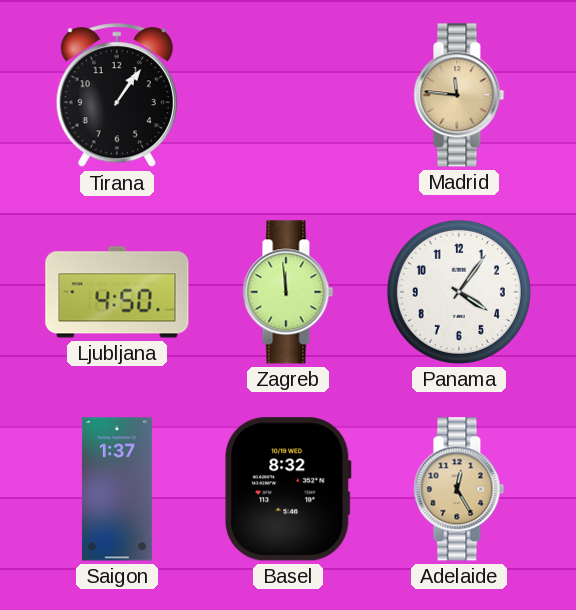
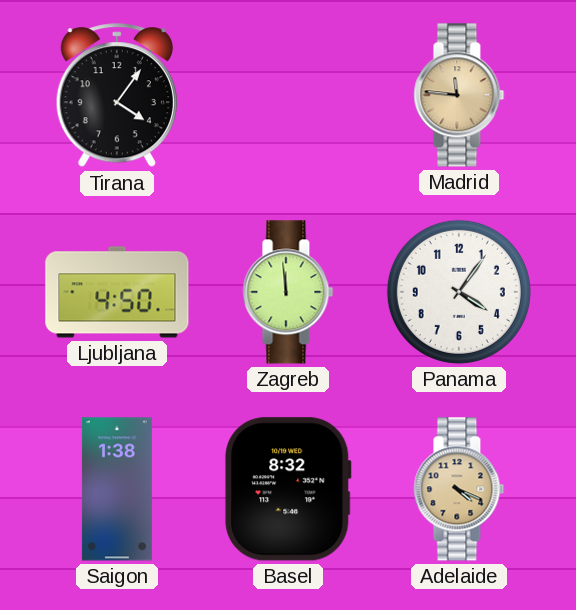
Tirana: 1:06 -> 4:06 (117, 96)
Saigon: 1:37 -> 1:38 (117, 489)
Adelaide: 12:25 -> 4:19 (459, 489)
